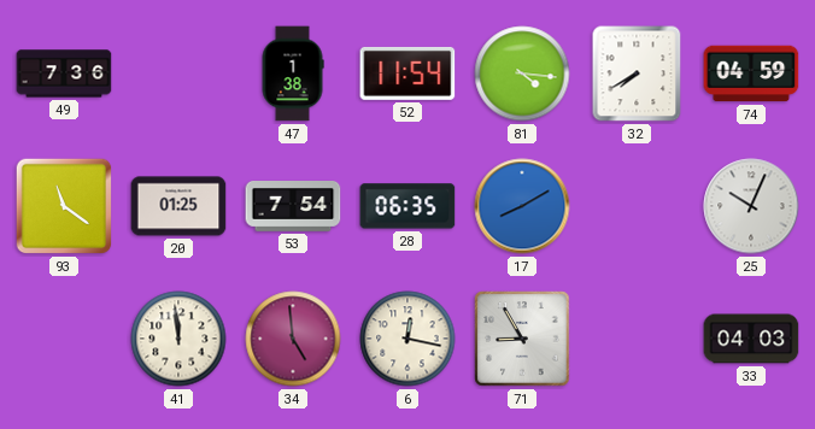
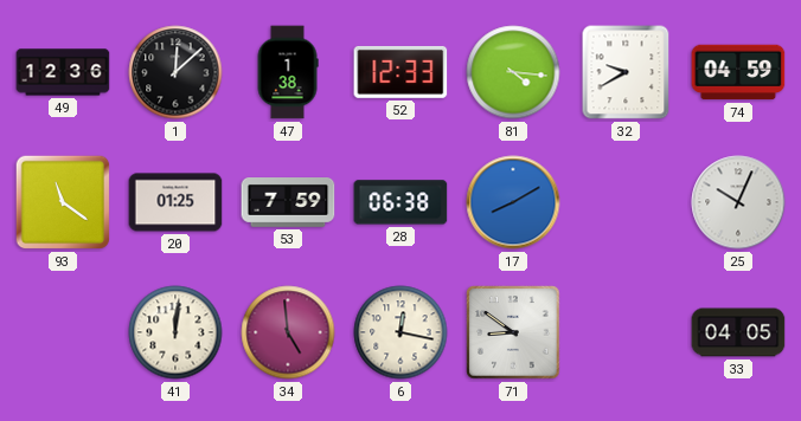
49: 7:36 -> 12:36 (63, 72)
1: none -> 12:08 (175, 72)
52: 11:54 -> 12:33 (400, 72)
32: 7:40 -> 9:40 (626, 72)
53: 7:54 -> 7:59 (288, 203)
28: 06:35 -> 06:38 (400, 202)
41: 11:59 -> 12:01 (175, 332)
71: 8:55 -> 8:51 (513, 332)
33: 04:03 -> 04:05 (738, 332)
